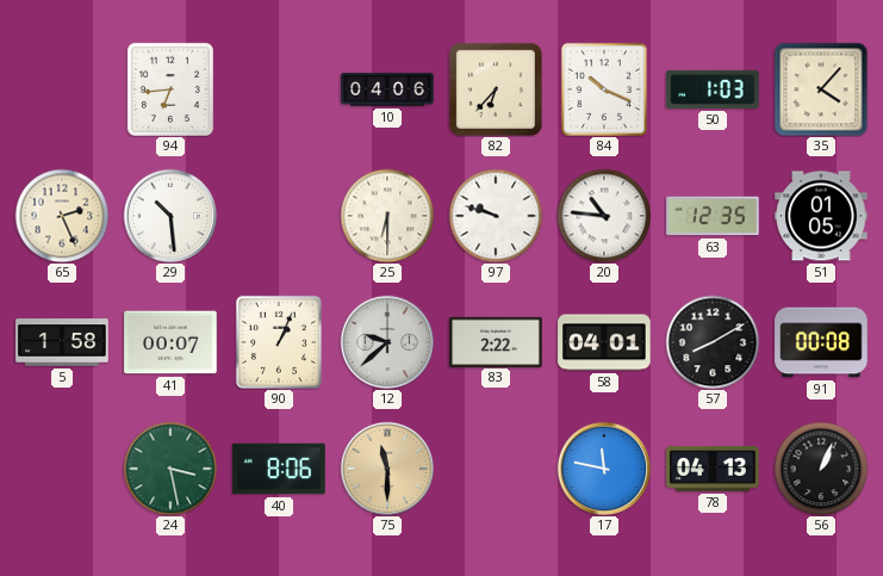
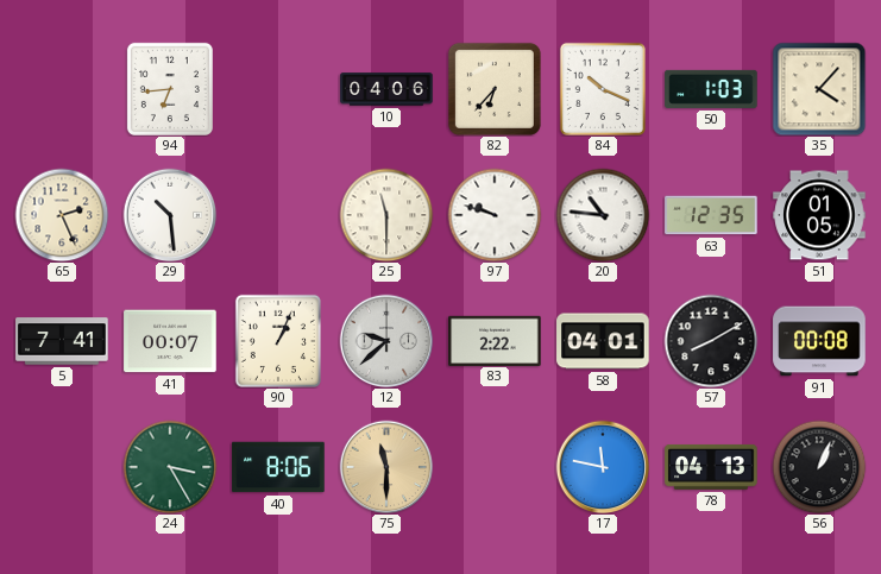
25: 6:30 -> 11:30 (386, 215)
5: 1:58 -> 7:41 (62, 341)
24: 3:28 -> 3:25 (170, 467)
